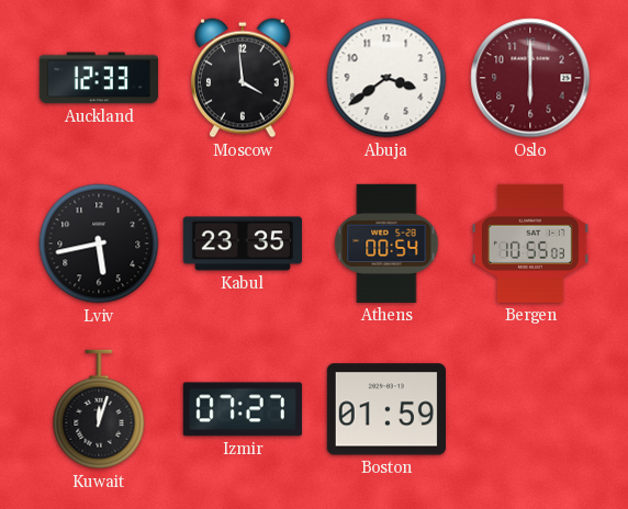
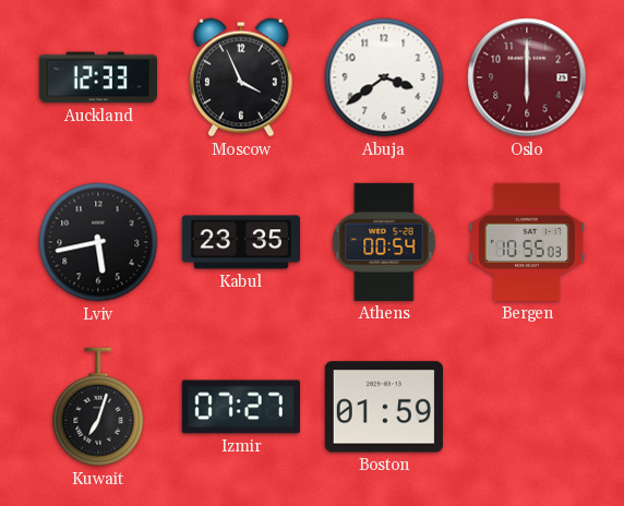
Moscow: 3:59 -> 3:56 (241, 77)
Kuwait: 12:03 -> 7:03 (98, 407)
